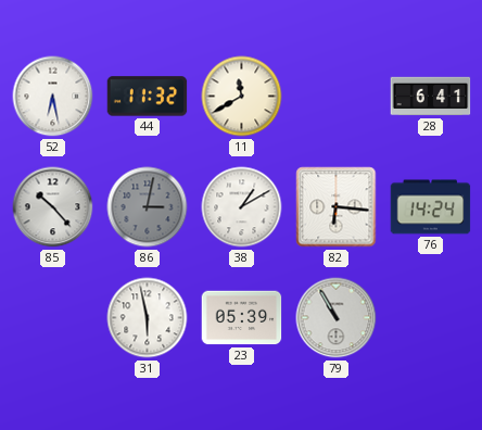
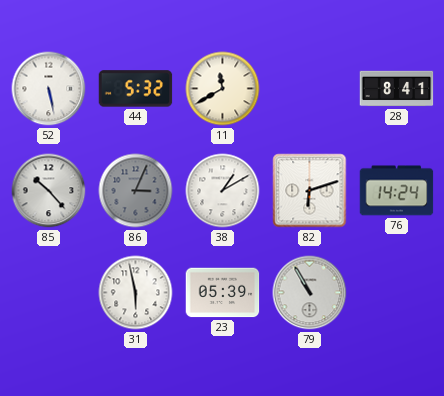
52: 6:28 -> 5:28 (49, 89)
44: 11:32 -> 5:32 (136, 89)
28: 6:41 -> 8:41 (397, 89)
86: 3:02 -> 3:04 (136, 191)
82: 6:16 -> 6:12 (310, 191)
